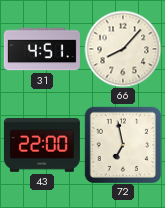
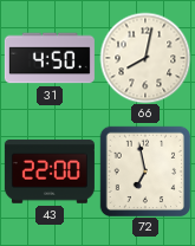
31: 4:51 -> 4:50 (50, 58)
66: 8:07 -> 8:02 (145, 58)
